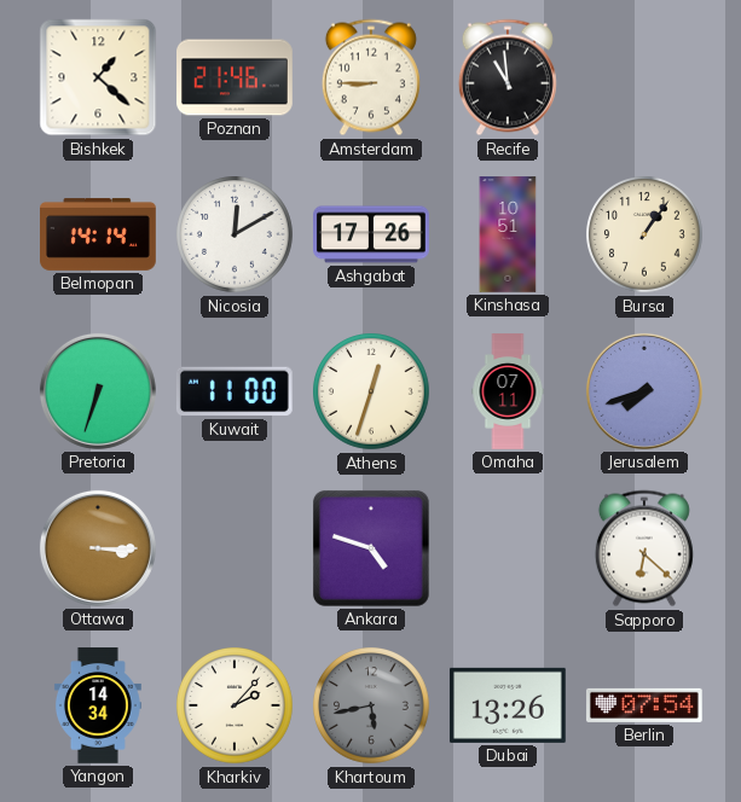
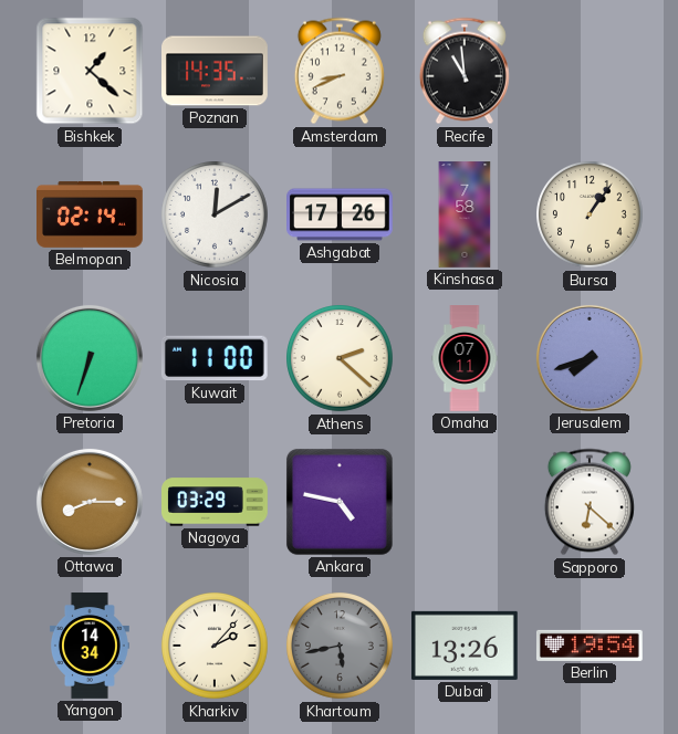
Poznan: 21:46 -> 14:35 (216, 71)
Amsterdam: 8:45 -> 8:41 (340, 71)
Belmopan: 14:14 -> 02:14 (91, 214)
Kinshasa: 10:51 -> 7:58 (465, 214)
Athens: 12:33 -> 2:22 (341, 359)
Ottawa: 3:15 -> 8:15 (90, 502)
Nagoya: none -> 03:29 (216, 502)
Ankara: 4:48 -> 4:47 (340, 502)
Berlin: 07:54 -> 19:54 (590, 646)
